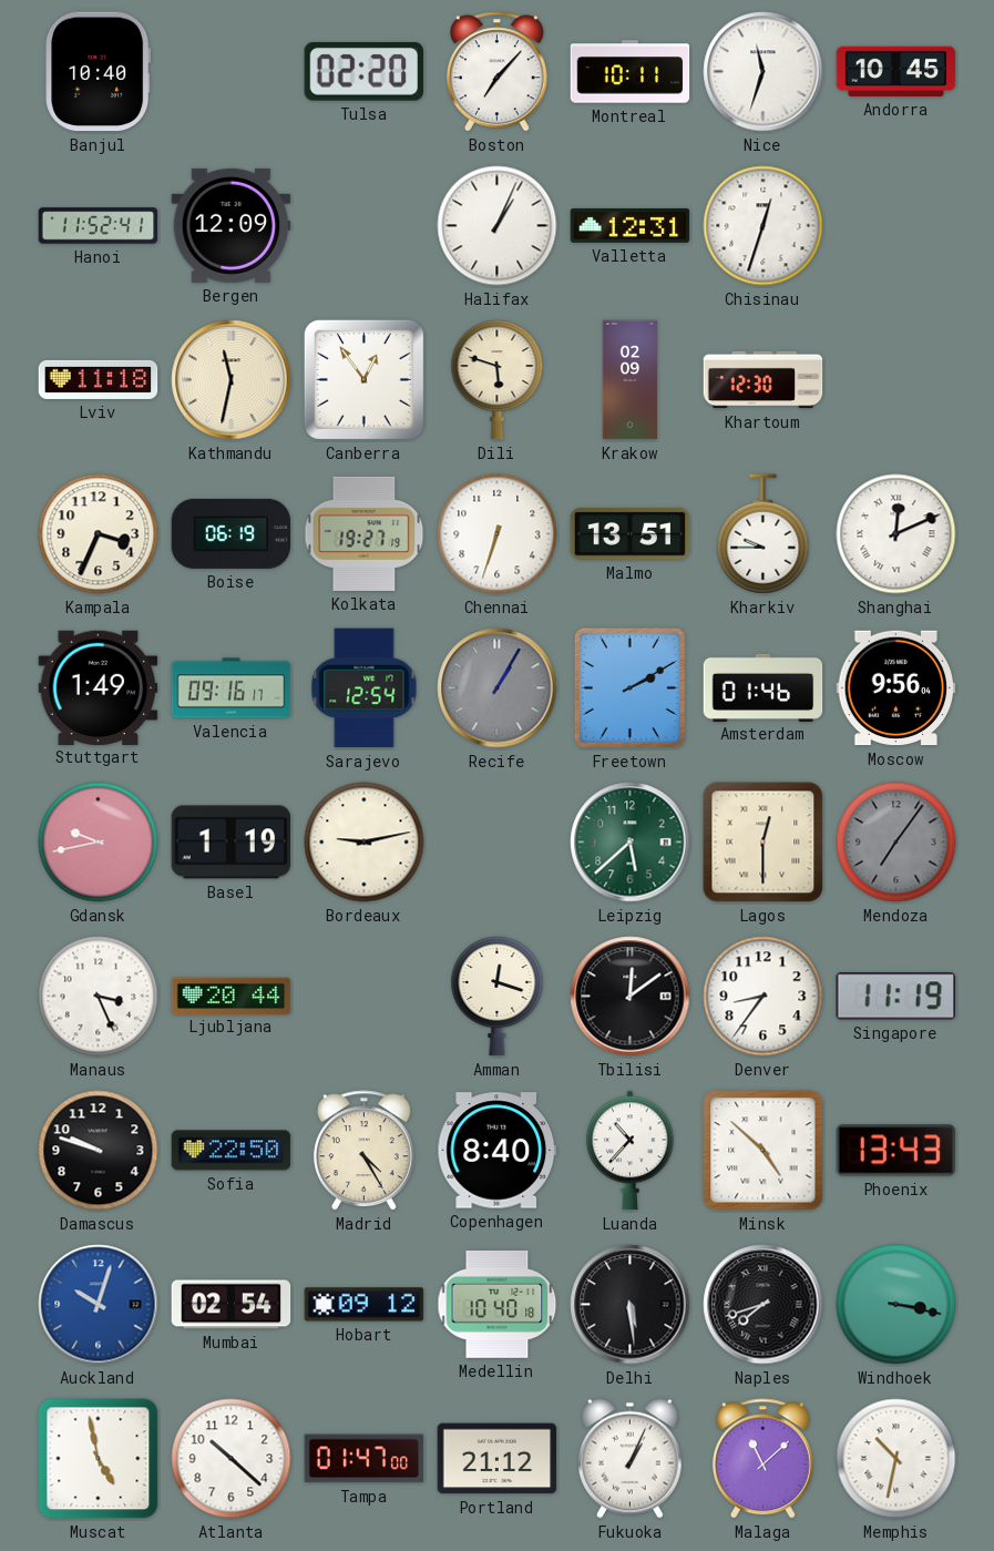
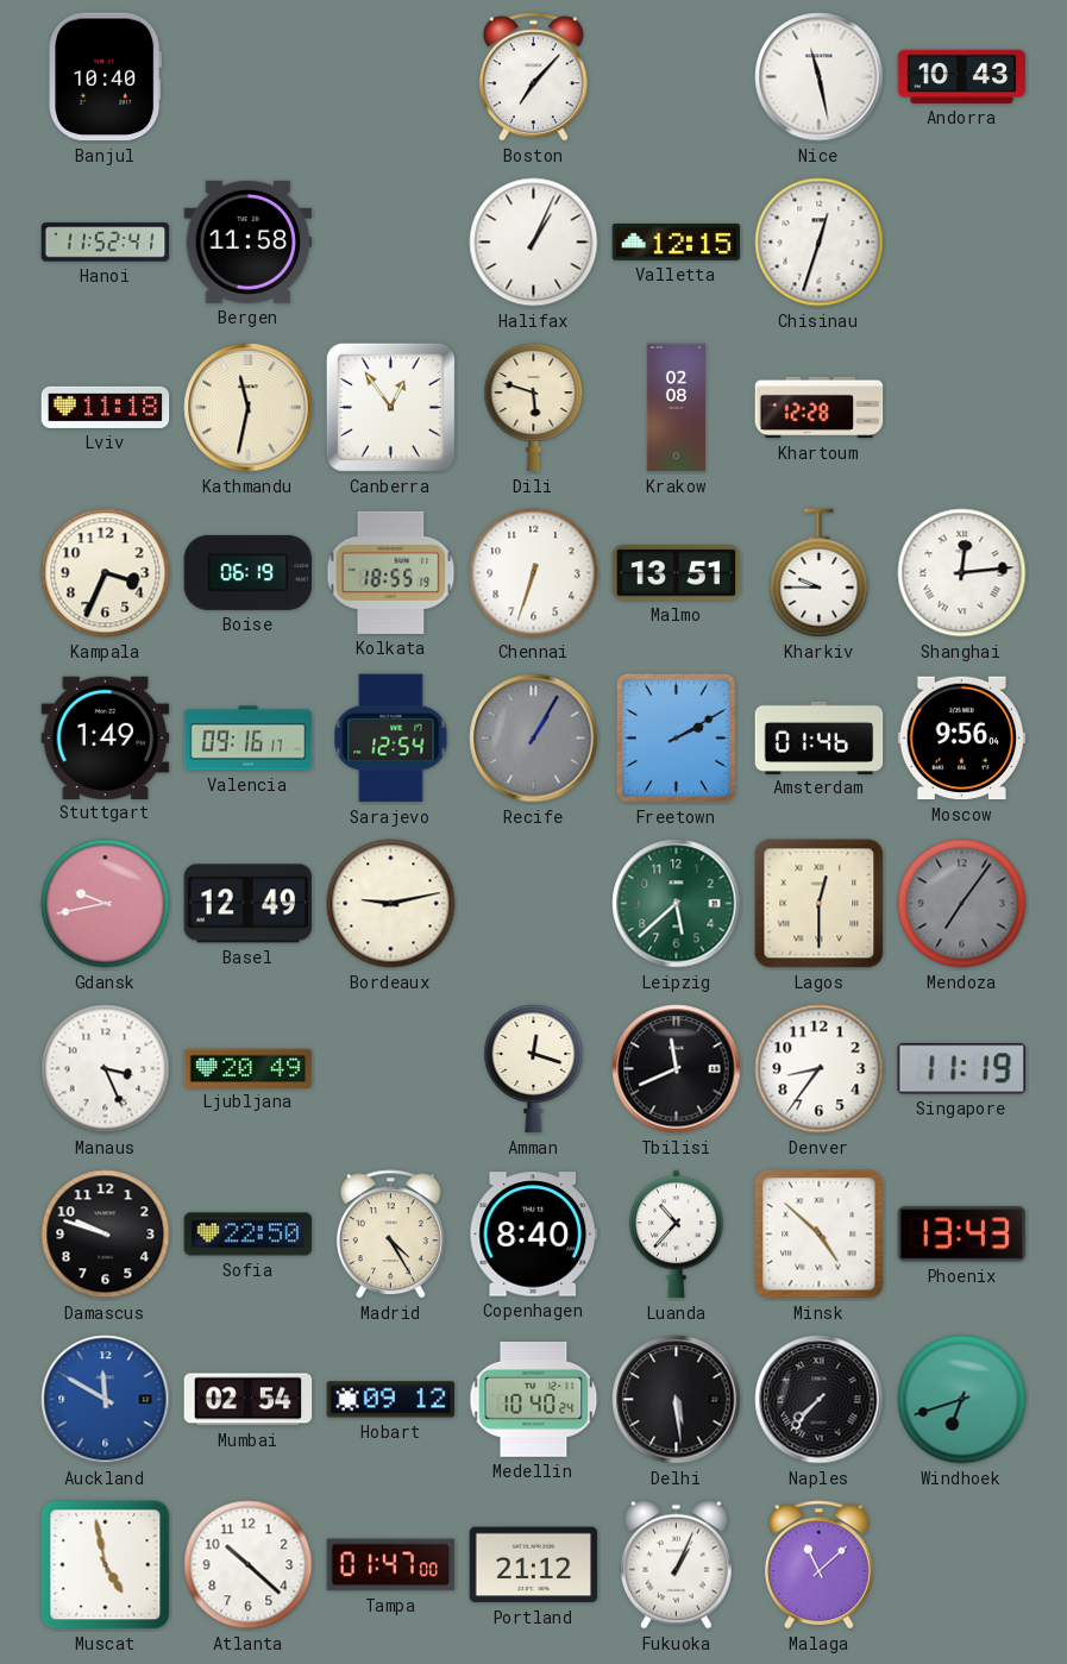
Tulsa: 02:20 -> none (365, 72)
Montreal: 10:11 -> none (631, 72)
Nice: 11:33 -> 11:28 (820, 77)
Andorra: 10:45 -> 10:43 (962, 76)
Bergen: 12:09 -> 11:58 (249, 241)
Valletta: 12:31 -> 12:15 (677, 243)
Krakow: 02:09 -> 02:08 (676, 408)
Khartoum: 12:30 -> 12:28 (820, 408)
Kolkata: 19:27 -> 18:55 (391, 572)
Shanghai: 12:11 -> 12:14 (962, 573)
Basel: 1:19 -> 12:49 (249, 904)
Ljubljana: 20:44 -> 20:49 (249, 1068)
Tbilisi: 12:09 -> 11:41 (677, 1069)
Auckland: 10:03 -> 11:50 (106, 1400)
Medellin: 10:40:18 -> 10:40:24 (534, 1399)
Naples: 7:42 -> 7:37 (820, 1400)
Windhoek: 3:17 -> 6:42 (962, 1400)
Memphis: 10:32 -> none (896, 1459)
